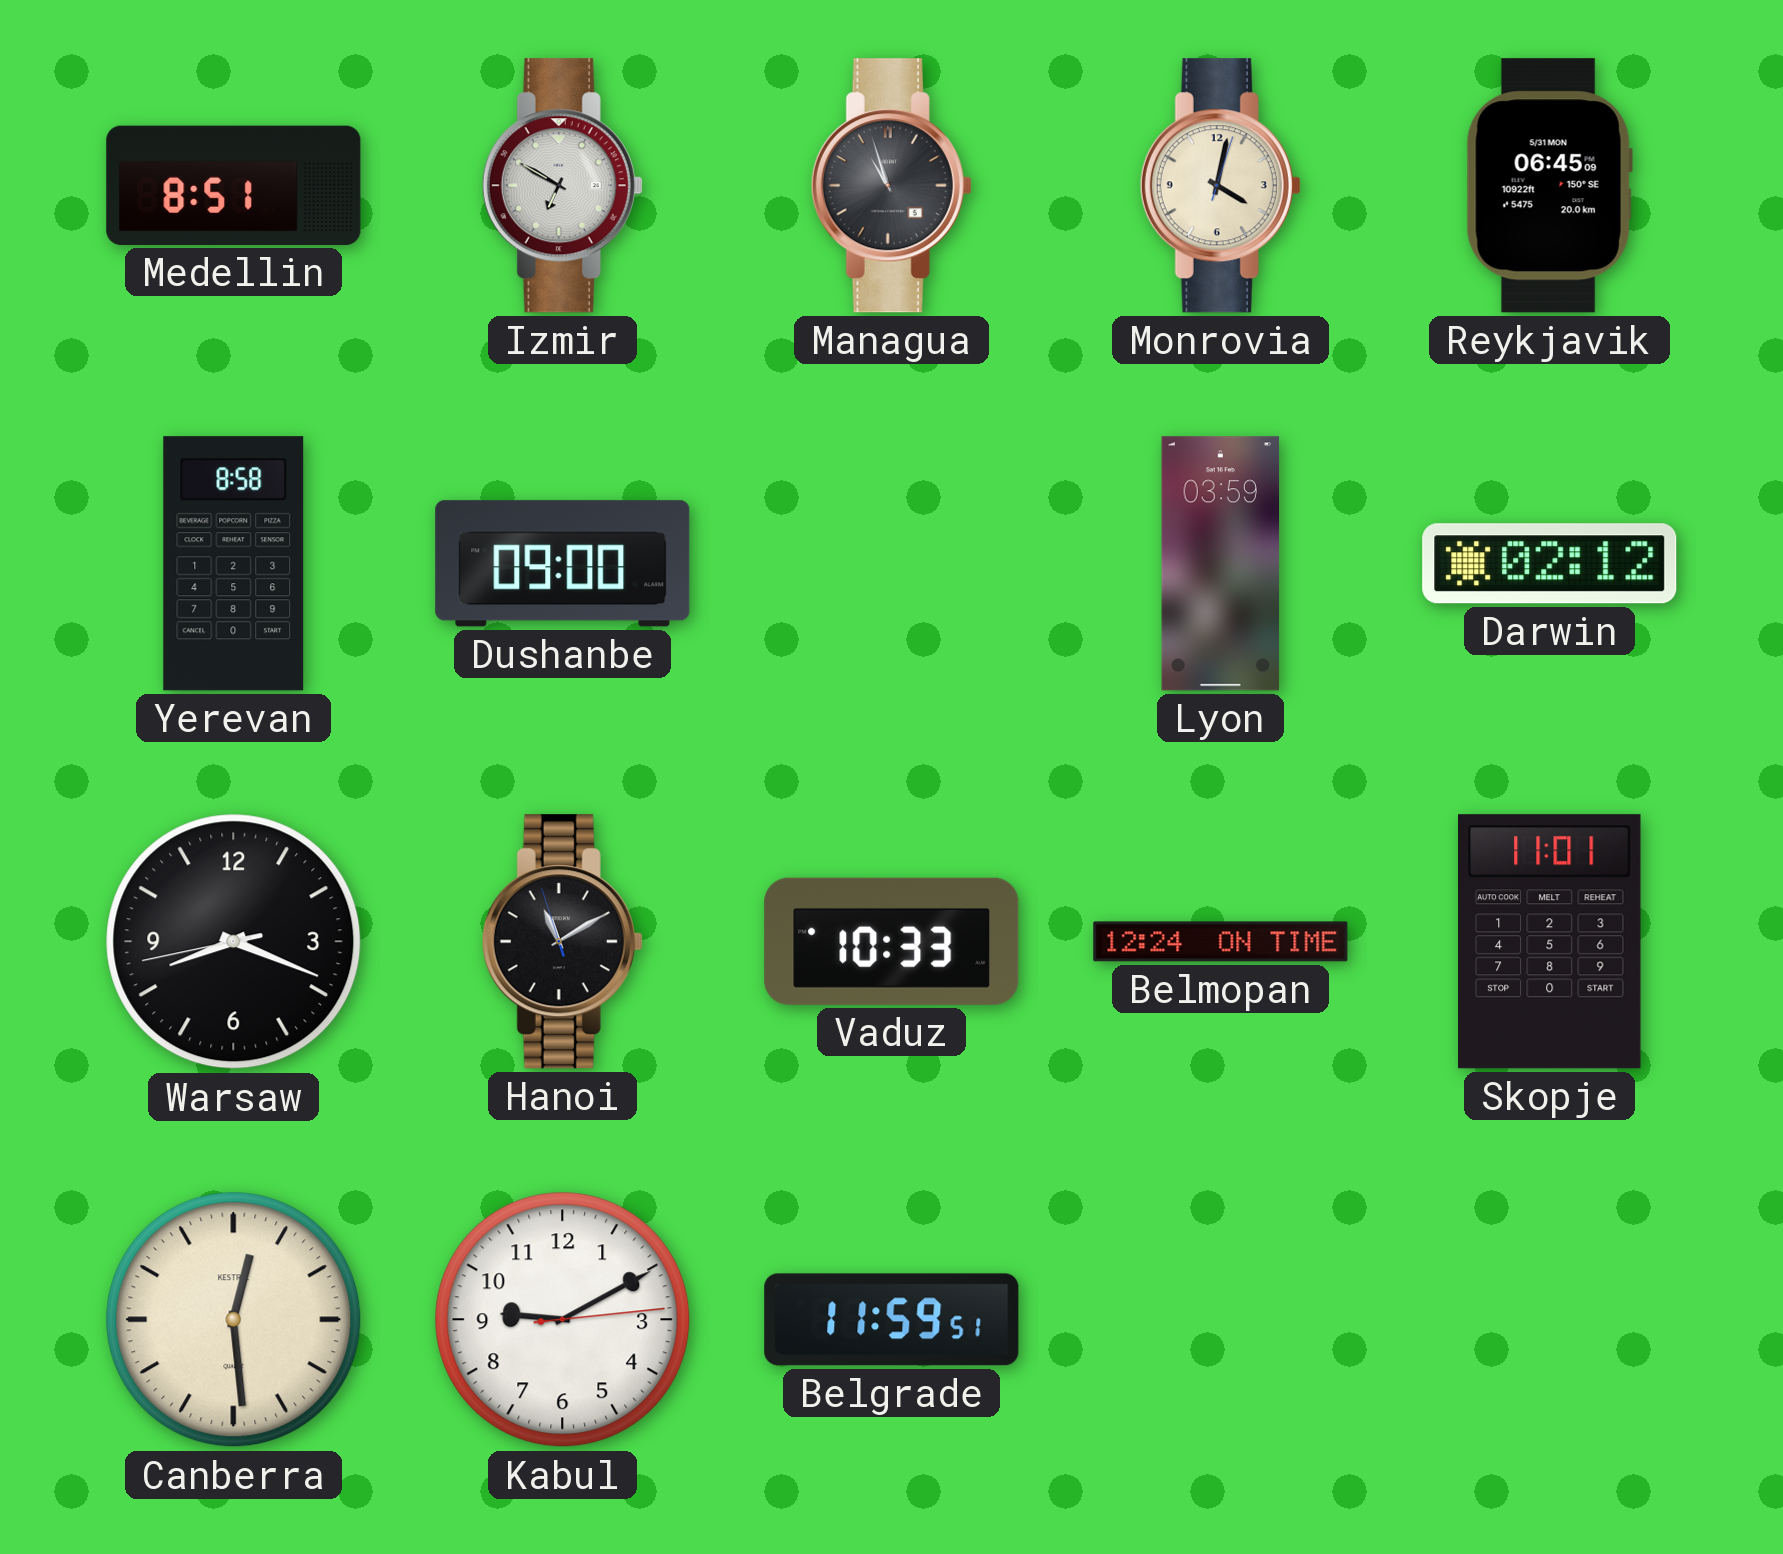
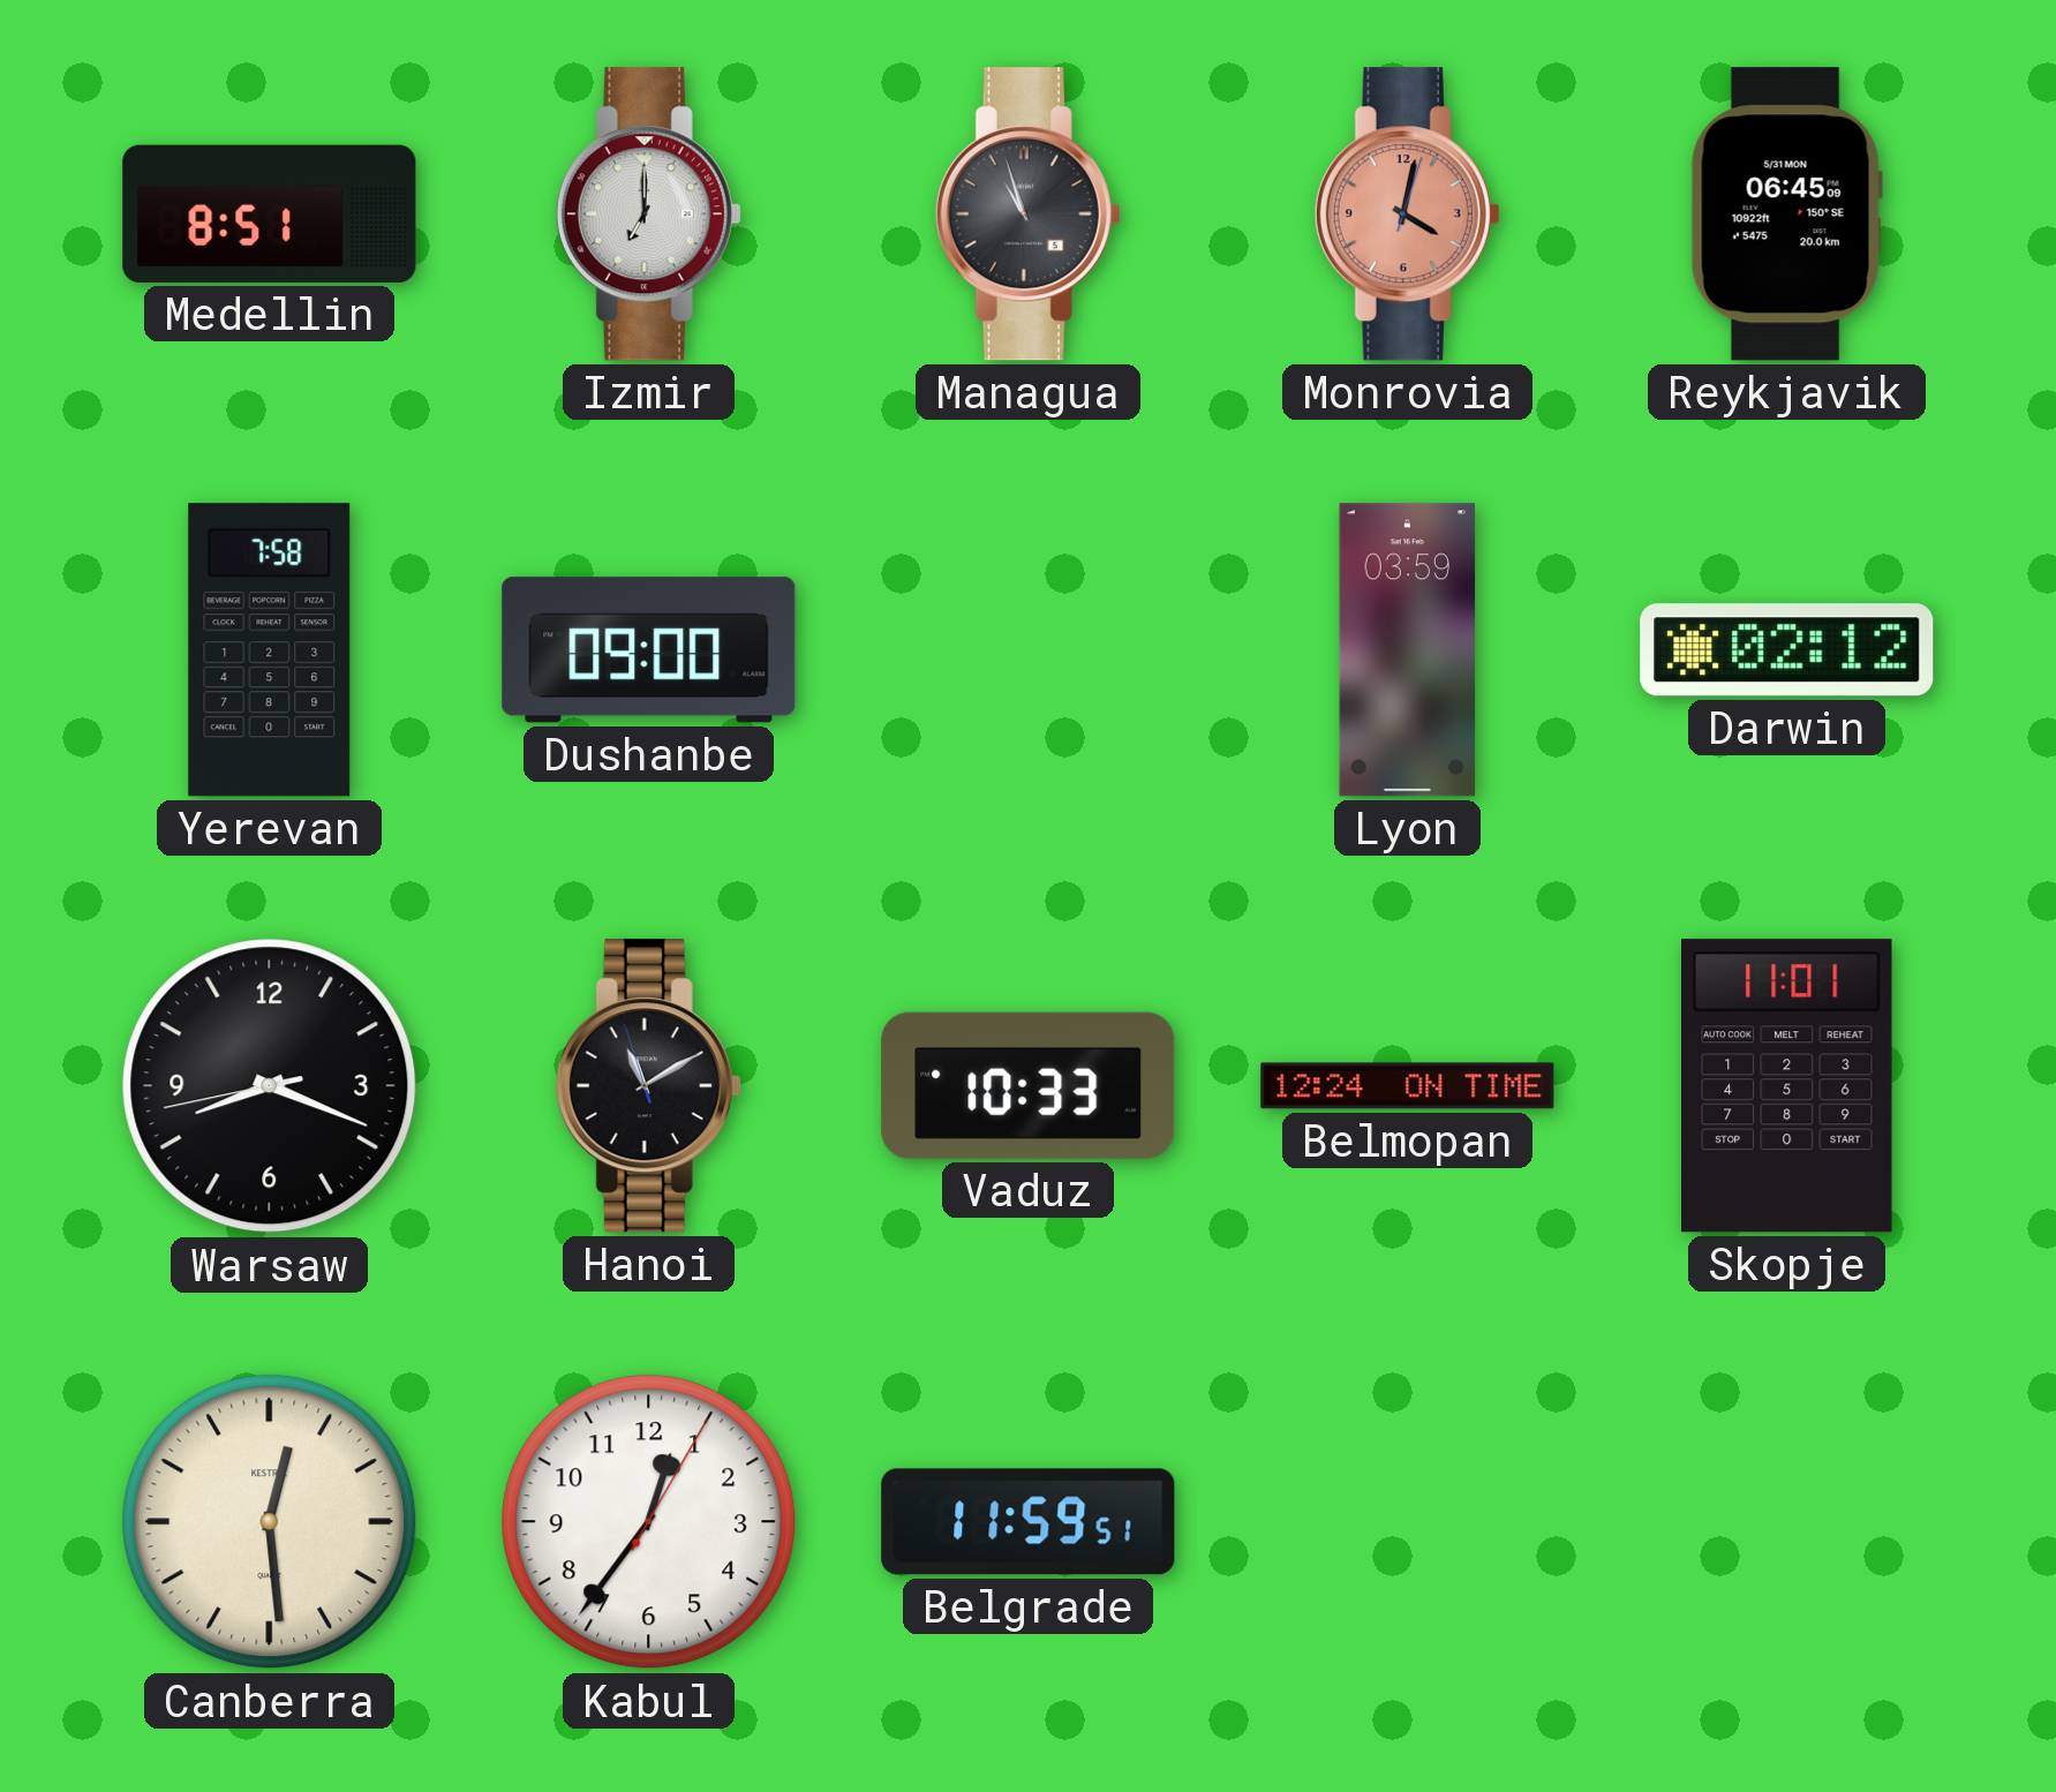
Izmir: 6:50 -> 7:00 (648, 214)
Monrovia dial: cream -> salmon (1407, 214)
Yerevan: 8:58 -> 7:58 (270, 650)
Kabul: 9:10 -> 12:36 (649, 1522)
